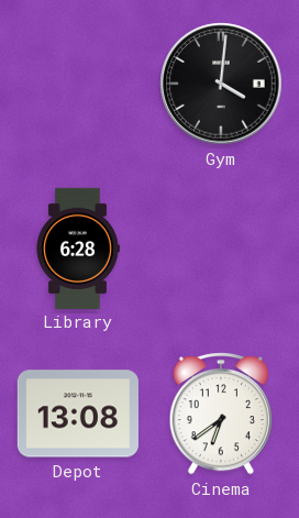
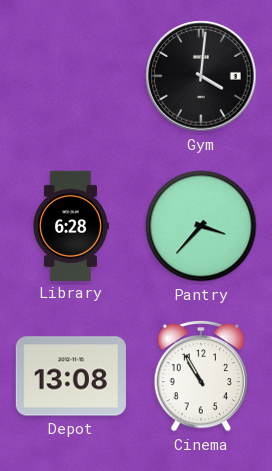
Pantry: none -> 3:37 (201, 226)
Cinema: 6:39 -> 10:55 (201, 377)
